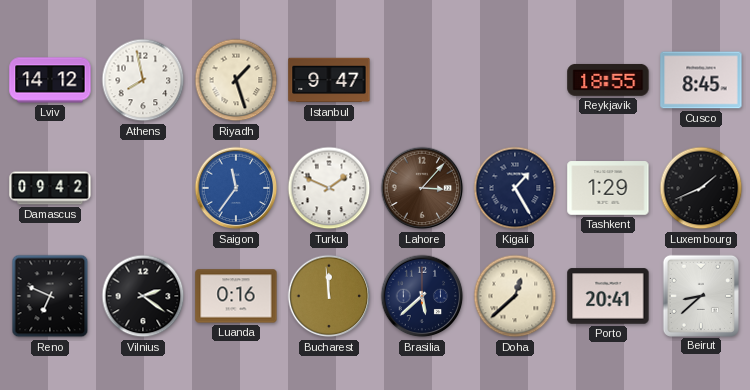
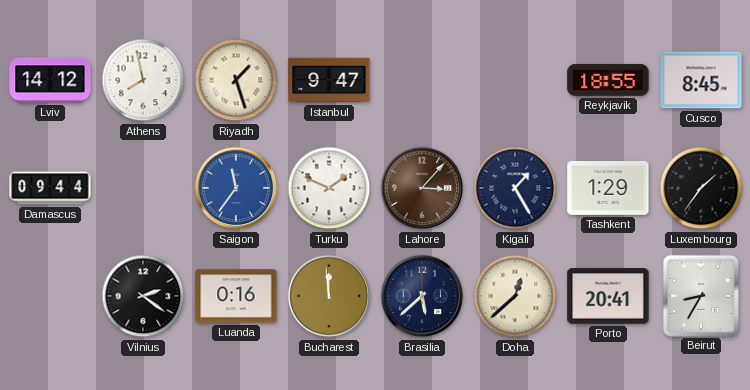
Damascus: 09:42 -> 09:44 (50, 188)
Luxembourg: 1:41 -> 1:36 (701, 188)
Reno: 6:49 -> none (50, 296)
Beirut: 8:38 -> 8:35 (701, 295)
